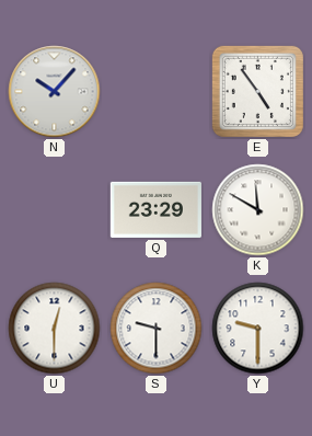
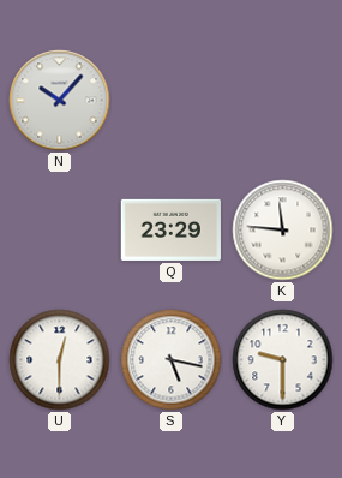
E: 4:54 -> none (257, 91)
K: 11:50 -> 11:46 (283, 231)
S: 9:30 -> 5:17 (172, 360)
